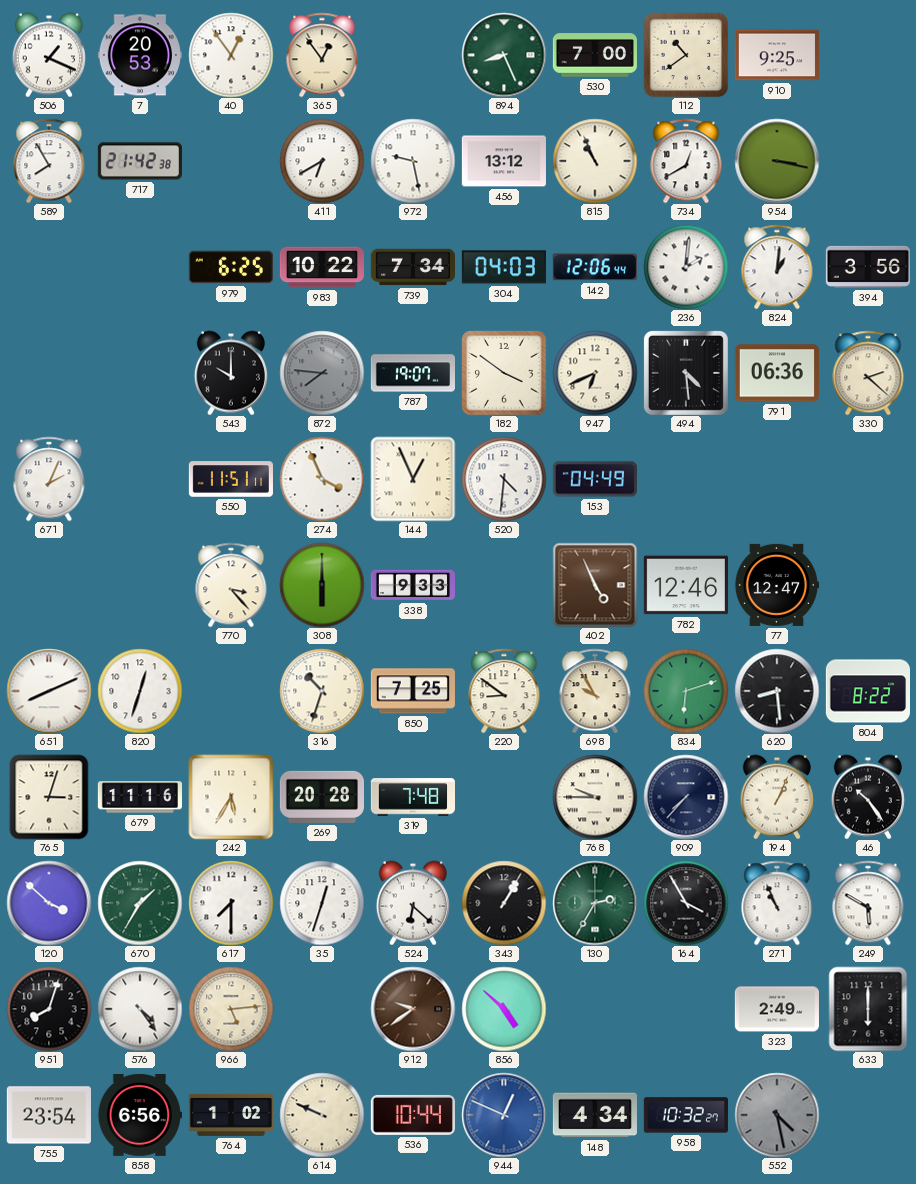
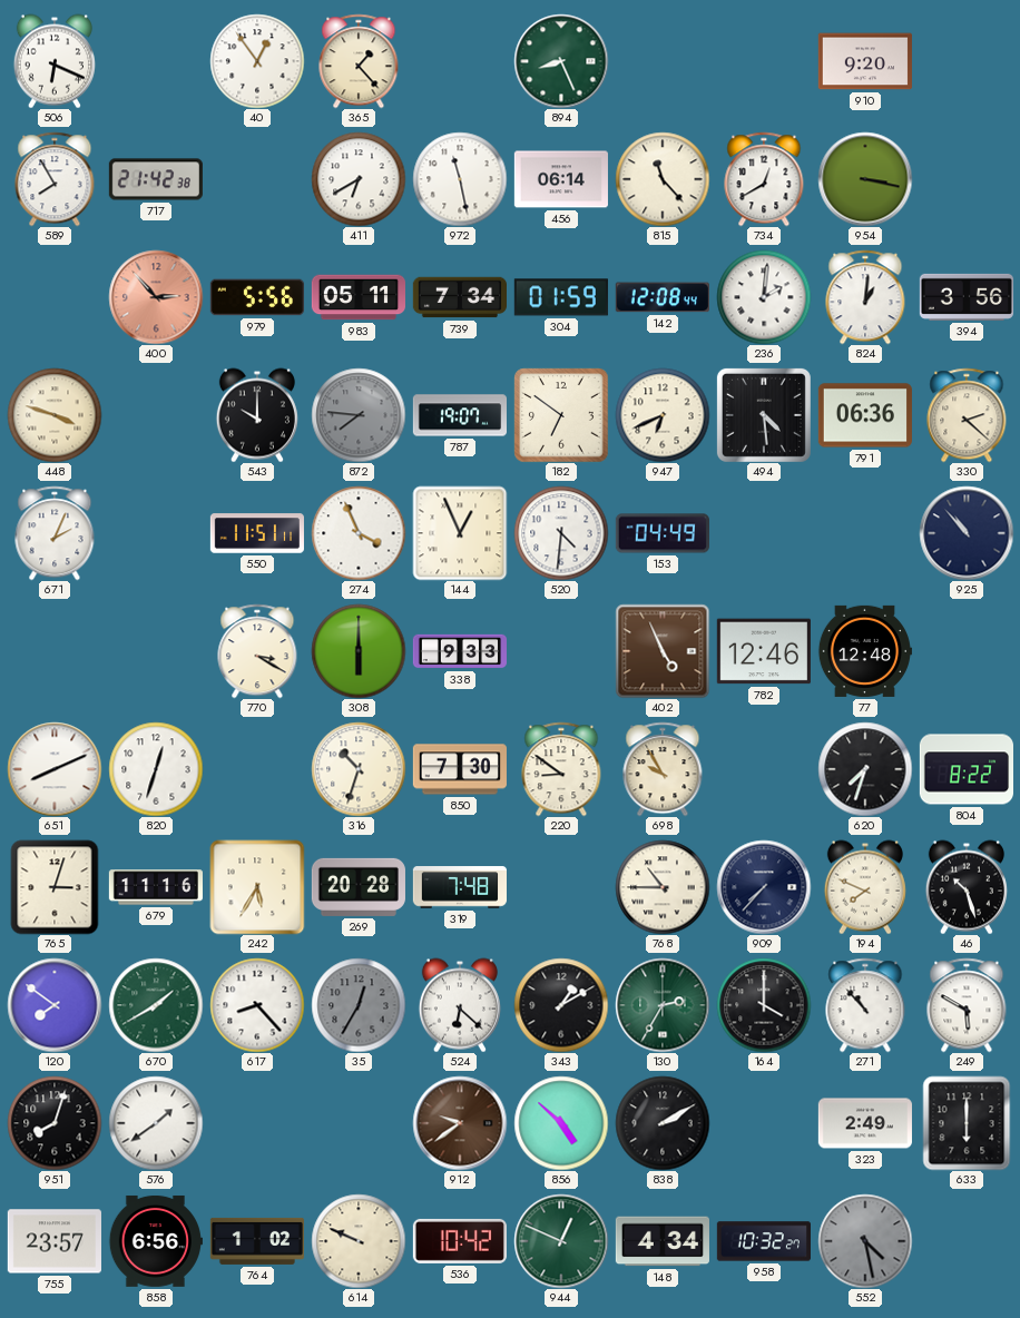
506: 1:19 -> 6:19 (55, 61)
7: 20:53 -> none (140, 55)
365: 12:54 -> 1:23 (359, 61)
530: 7:00 -> none (595, 55)
112: 10:39 -> none (686, 55)
910: 9:25 -> 9:20 (865, 61)
972: 9:28 -> 11:28 (460, 179)
456: 13:12 -> 06:14 (560, 179)
815: 10:56 -> 11:23 (663, 179)
400: none -> 2:53 (156, 297)
979: 6:25 -> 5:56 (257, 297)
983: 10:22 -> 05:11 (357, 297)
304: 04:03 -> 01:59 (561, 297)
142: 12:06 -> 12:08 (663, 297)
448: none -> 3:48 (55, 415)
182: 3:51 -> 6:51 (561, 415)
925: none -> 10:53 (967, 533)
770: 3:23 -> 3:20 (257, 651)
77: 12:47 -> 12:48 (865, 651)
850: 7:25 -> 7:30 (460, 769)
834: 6:12 -> none (686, 691)
620: 8:29 -> 7:33 (865, 769)
768: 9:45 -> 10:45 (663, 887)
194: 1:04 -> 7:49 (865, 887)
46: 10:24 -> 10:27 (967, 887)
120: 3:52 -> 7:51 (55, 1005)
670: 1:35 -> 1:40 (156, 1005)
617: 7:30 -> 8:23 (257, 1005)
35: 12:33 -> 12:35 (359, 1005)
35 dial: white -> grey (359, 1005)
343: 1:05 -> 1:10 (561, 1005)
164: 3:55 -> 4:00 (764, 1005)
271: 10:56 -> 10:53 (865, 1005)
576: 4:24 -> 1:39 (156, 1123)
966: 5:14 -> none (231, 1009)
838: none -> 2:10 (663, 1123)
755: 23:54 -> 23:57 (55, 1241)
536: 10:44 -> 10:42 (460, 1241)
944 dial: blue -> green (561, 1241)
